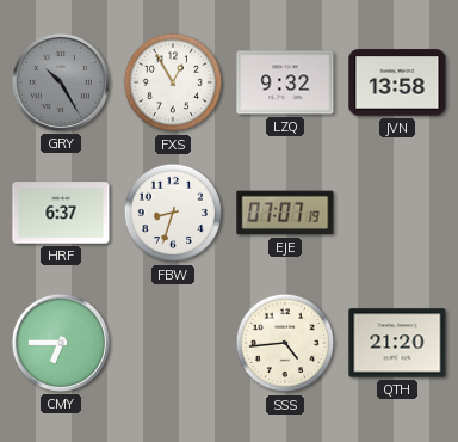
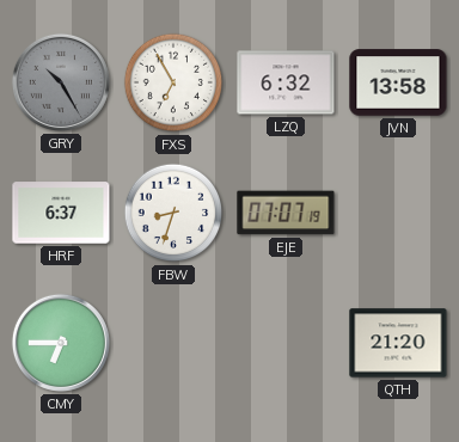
FXS: 12:55 -> 6:55 (173, 82)
LZQ: 9:32 -> 6:32 (286, 82)
SSS: 4:44 -> none (285, 343)
